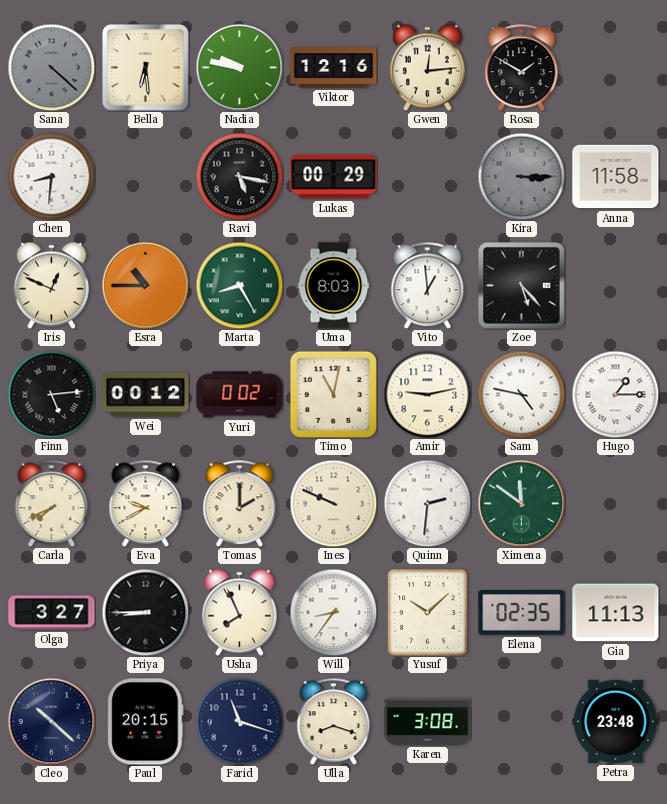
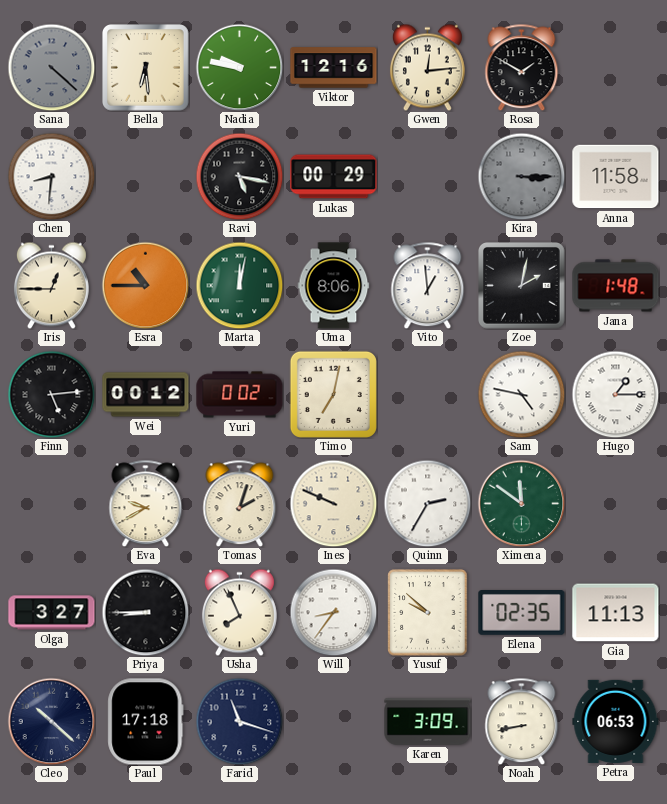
Iris: 12:49 -> 12:45 (51, 285)
Marta: 8:25 -> 12:02 (239, 285)
Uma: 8:03 -> 8:06 (334, 286)
Zoe: 5:23 -> 2:02 (522, 286)
Jana: none -> 1:48 (616, 286)
Timo: 11:02 -> 7:02 (333, 394)
Amir: 9:13 -> none (427, 394)
Carla: 7:41 -> none (52, 503)
Tomas: 2:00 -> 2:03 (240, 503)
Quinn: 2:31 -> 2:35 (427, 503)
Yusuf: 10:08 -> 9:52 (428, 613)
Paul: 20:15 -> 17:18 (146, 722)
Ulla: 8:18 -> none (334, 721)
Karen: 3:08 -> 3:09 (428, 722)
Noah: none -> 8:43 (522, 721)
Petra: 23:48 -> 06:53 (616, 721)
